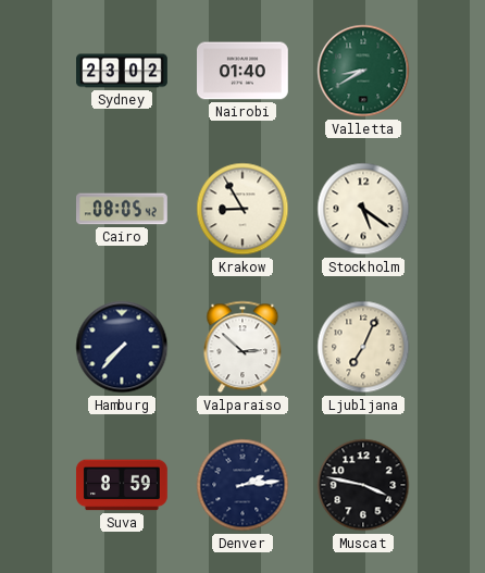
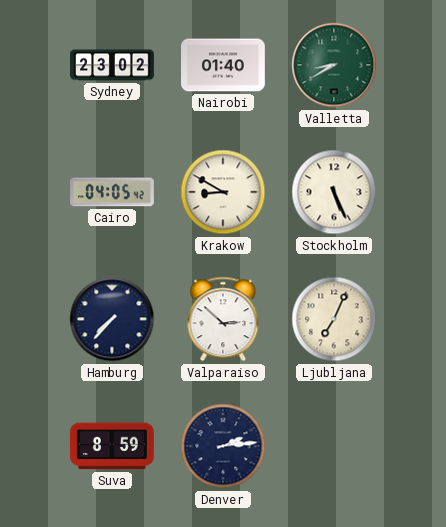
Cairo: 08:05 -> 04:05 (113, 192)
Krakow: 8:55 -> 8:50 (223, 192)
Stockholm: 5:21 -> 5:26 (334, 192)
Muscat: 3:47 -> none (363, 485)
